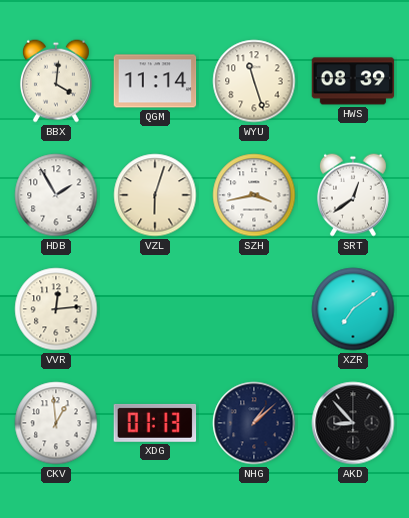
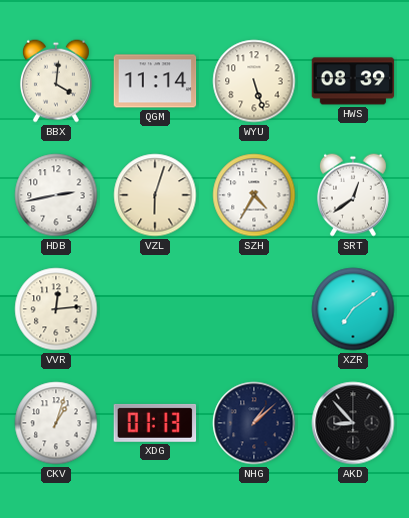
WYU: 11:27 -> 5:27 (254, 81)
HDB: 1:55 -> 2:43 (56, 195)
SZH: 3:43 -> 4:35 (254, 195)
CKV: 12:59 -> 1:03 (56, 423)
